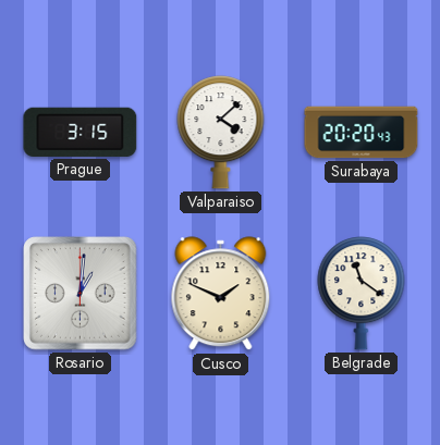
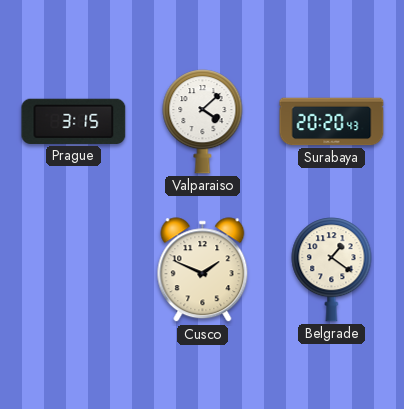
Rosario: 1:01 -> none (81, 294)
Belgrade: 11:21 -> 1:21 (332, 270)
